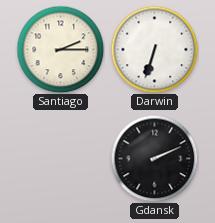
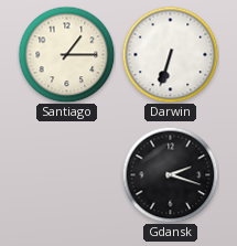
Santiago: 2:15 -> 1:15 (66, 54)
Gdansk: 2:11 -> 2:18 (170, 174)
